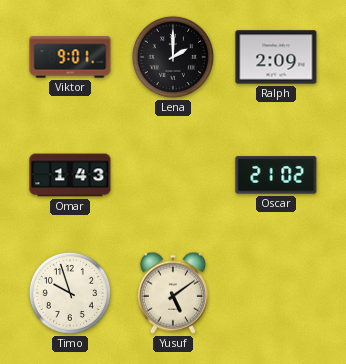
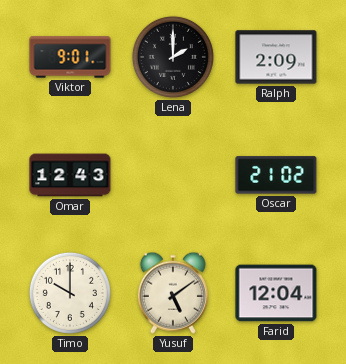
Omar: 1:43 -> 12:43 (70, 175)
Timo: 9:57 -> 10:00 (70, 293)
Farid: none -> 12:04 (276, 293)
